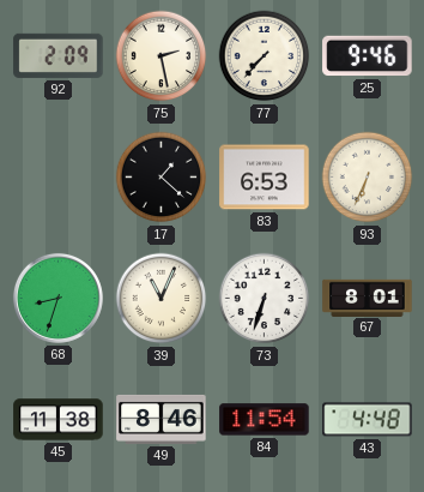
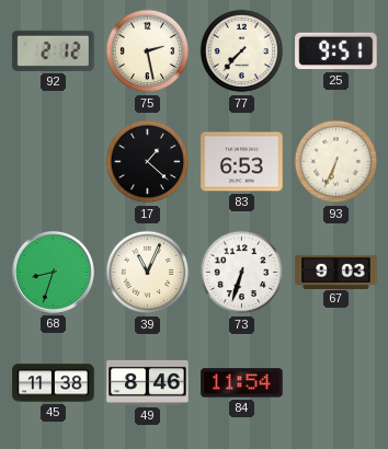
92: 2:09 -> 2:12 (54, 50)
25: 9:46 -> 9:51 (336, 51)
67: 8:01 -> 9:03 (336, 272)
43: 4:48 -> none (368, 420)
